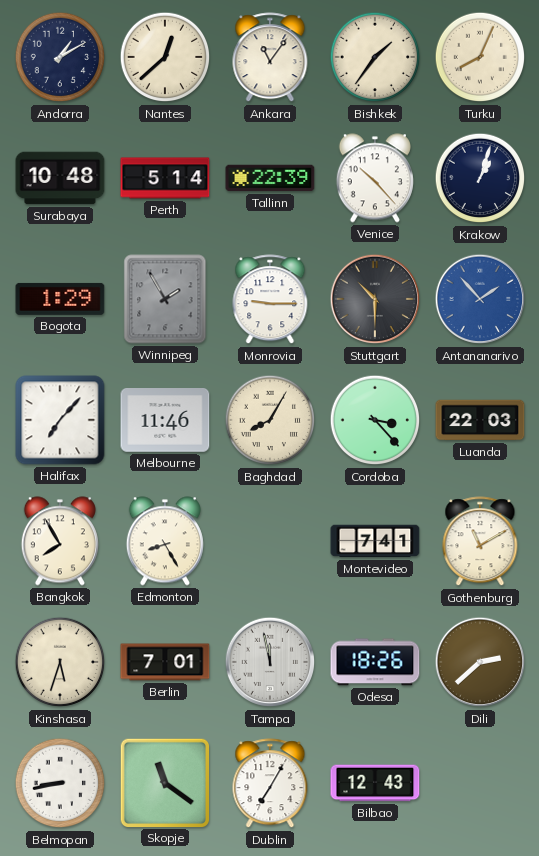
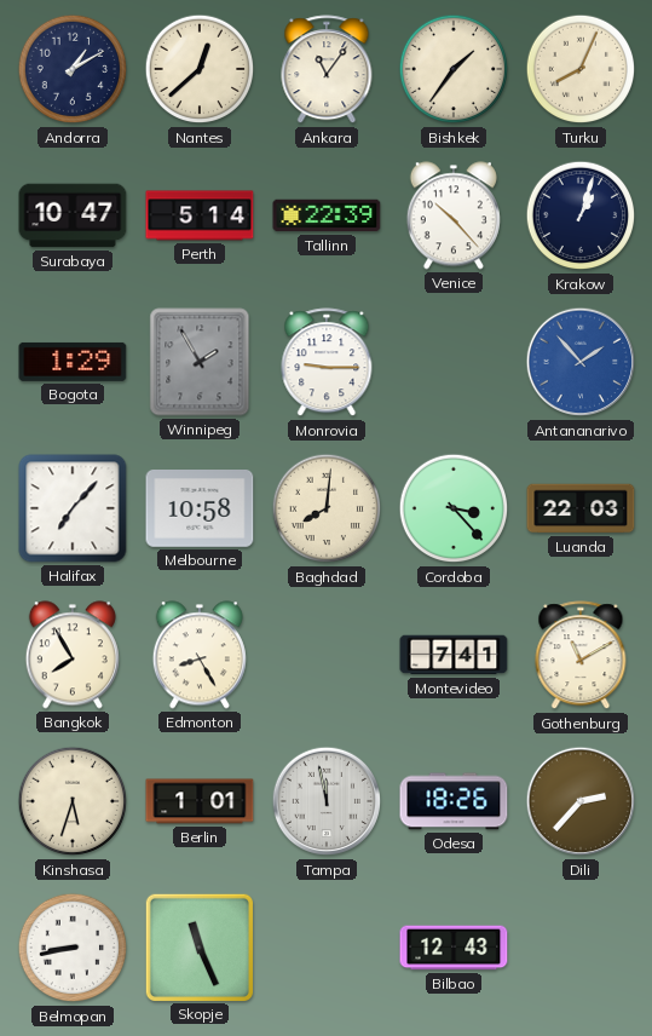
Surabaya: 10:48 -> 10:47 (73, 215)
Stuttgart: 10:30 -> none (375, 299)
Melbourne: 11:46 -> 10:58 (200, 508)
Baghdad: 8:05 -> 8:01 (327, 508)
Berlin: 7:01 -> 1:01 (200, 801)
Dili: 2:38 -> 2:37 (581, 801)
Skopje: 11:21 -> 11:26 (198, 946)
Dublin: 7:05 -> none (270, 784)
